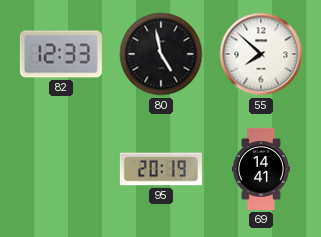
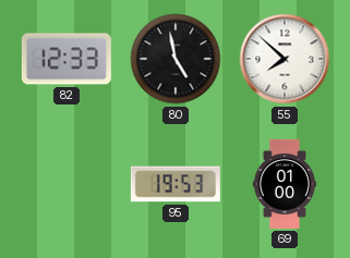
95: 20:19 -> 19:53 (176, 184)
69: 14:41 -> 01:00 (285, 184)
